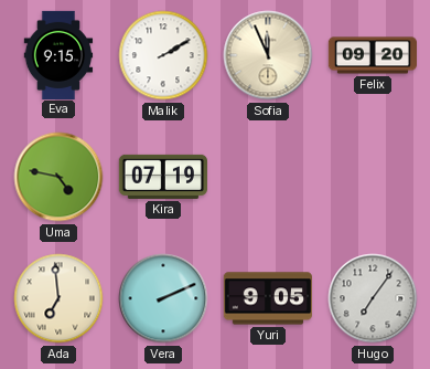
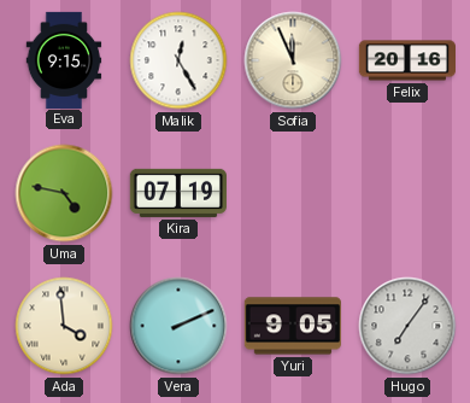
Malik: 2:10 -> 12:25 (178, 60)
Felix: 09:20 -> 20:16 (406, 60)
Ada: 6:59 -> 3:59 (64, 326)
